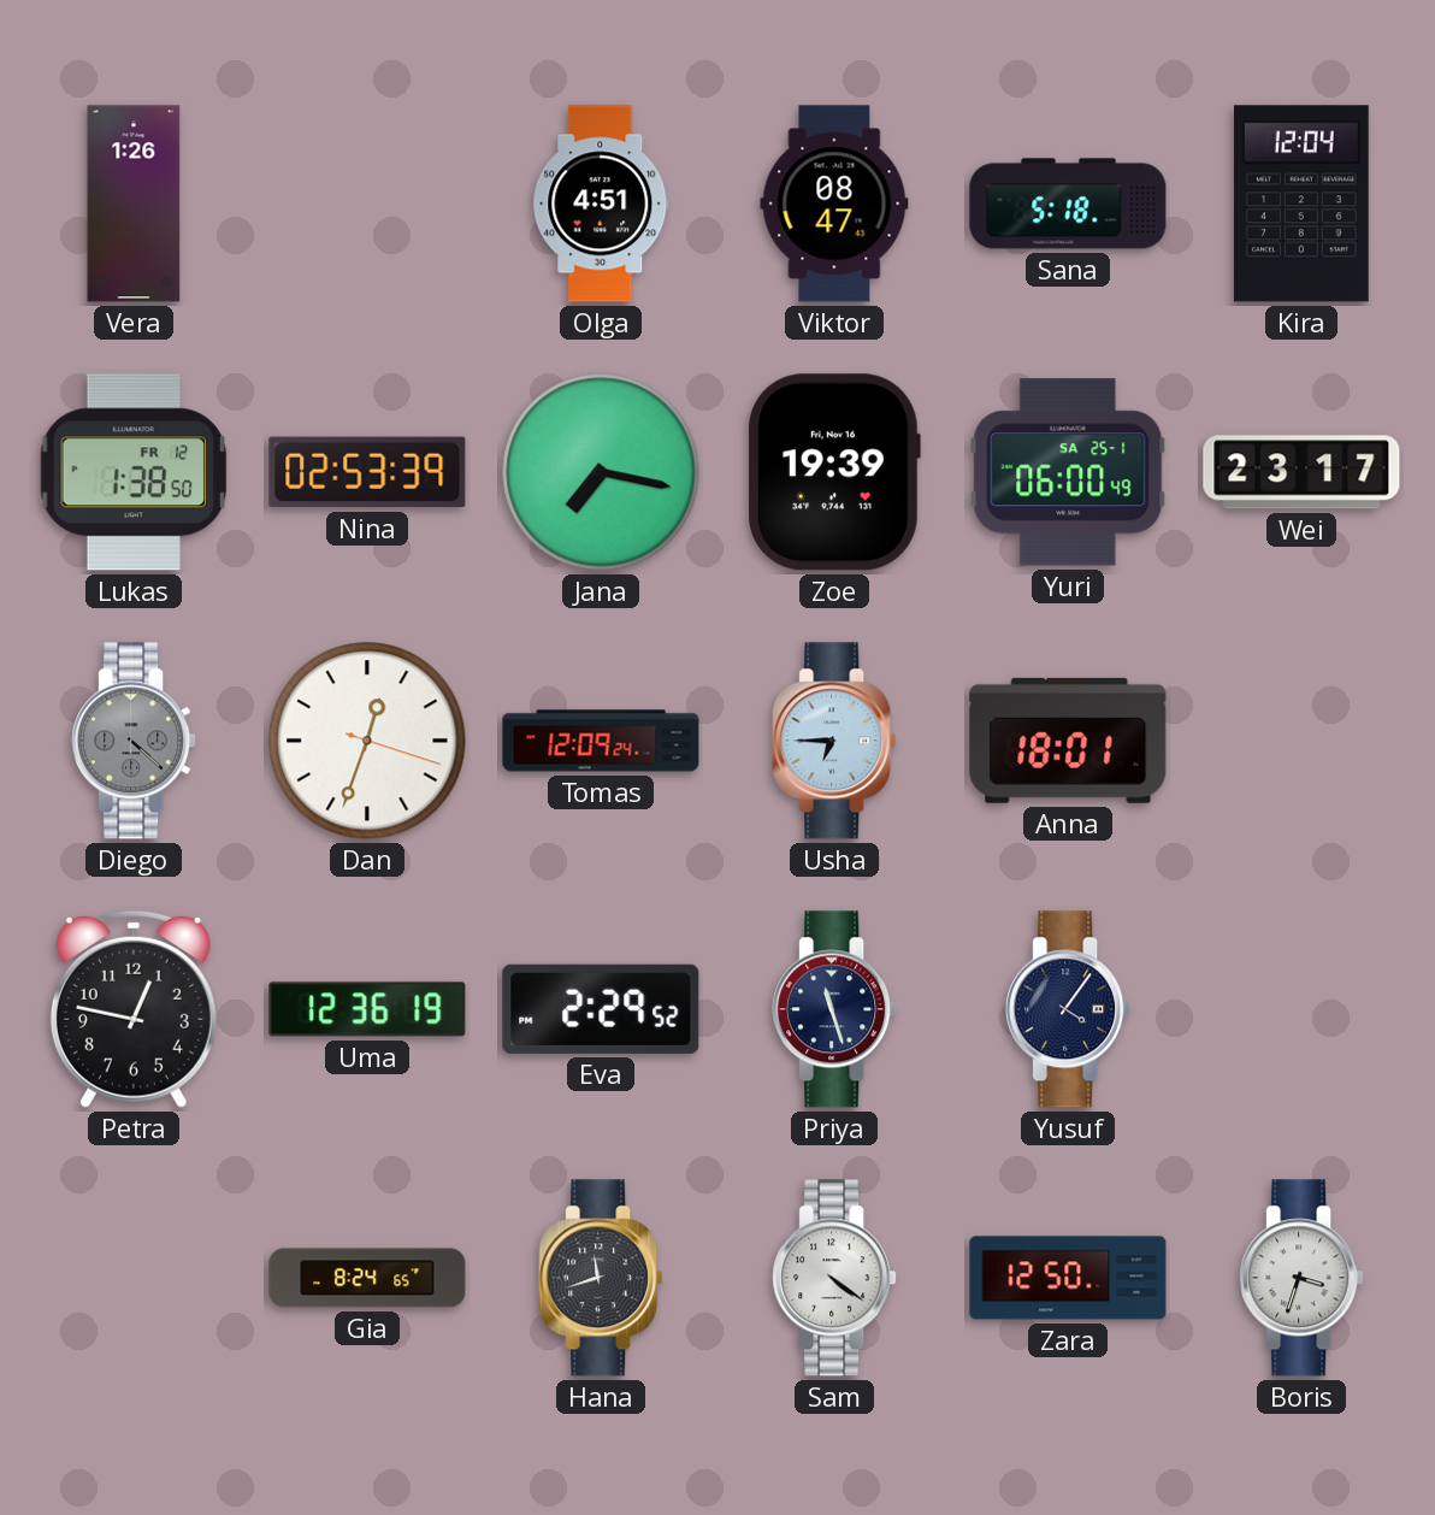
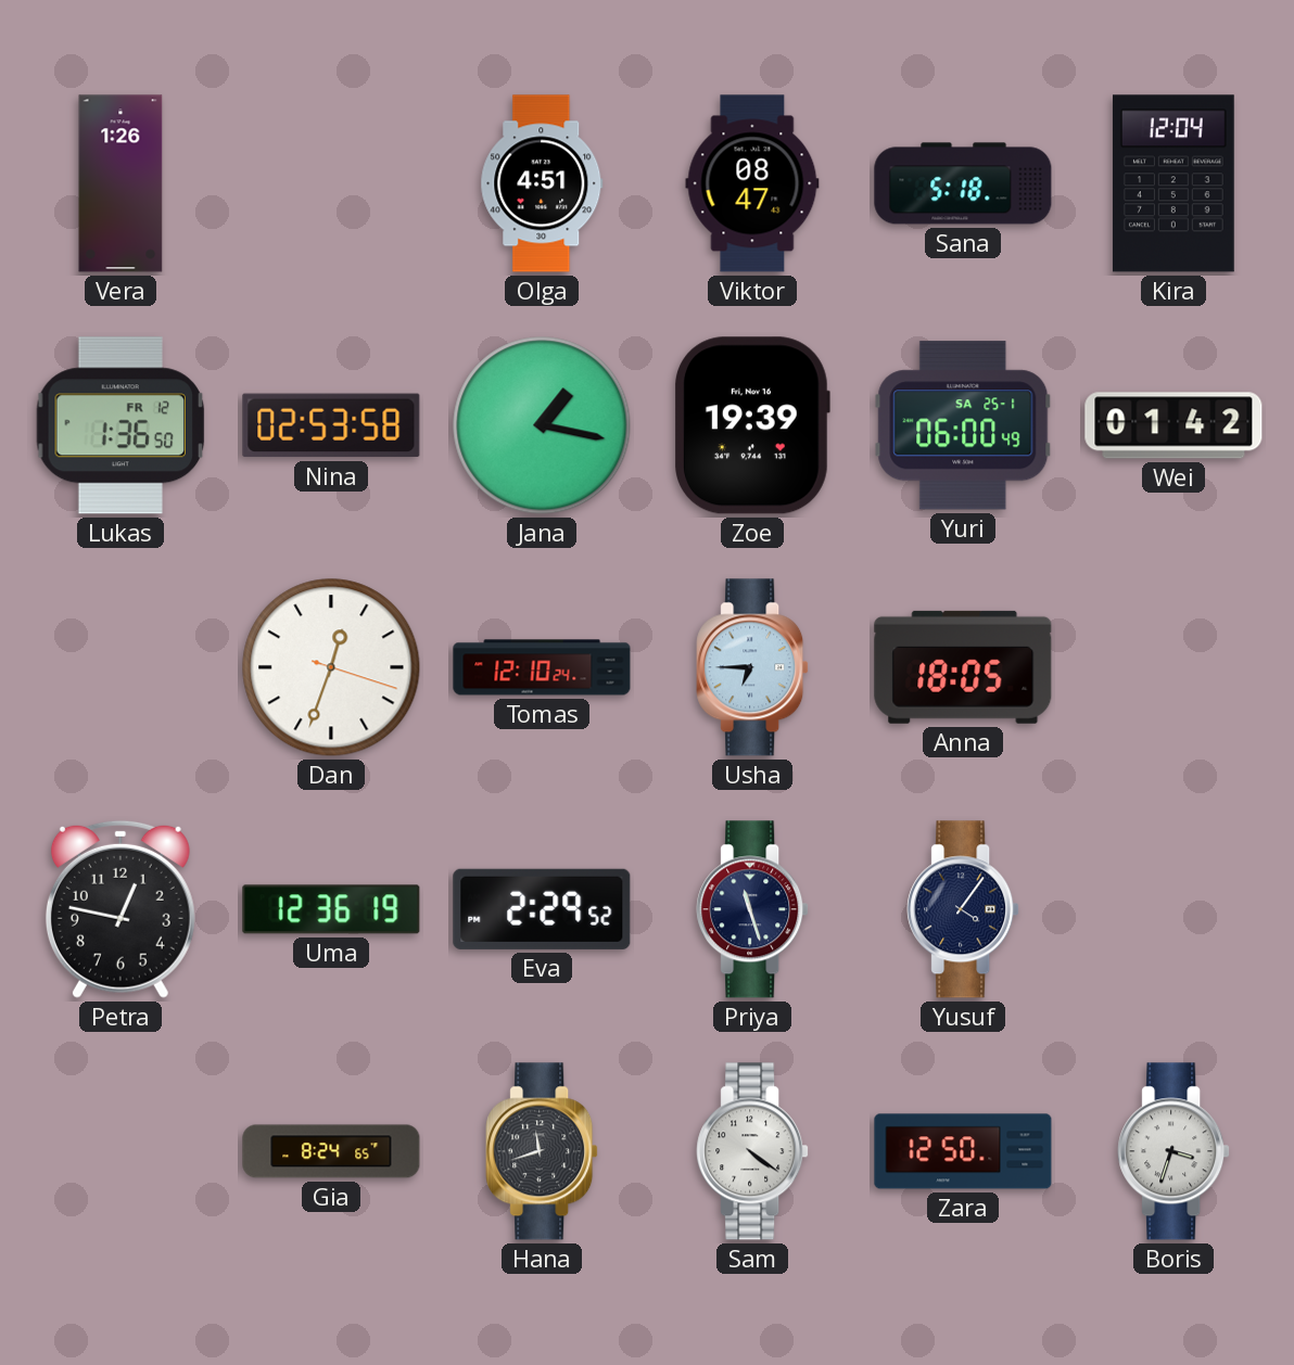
Lukas: 1:38 -> 1:36 (120, 425)
Nina: 02:53:39 -> 02:53:58 (331, 425)
Jana: 7:17 -> 1:17 (542, 425)
Wei: 23:17 -> 01:42 (1174, 425)
Diego: 4:22 -> none (134, 741)
Tomas: 12:09 -> 12:10 (542, 667)
Anna: 18:01 -> 18:05 (963, 667)
